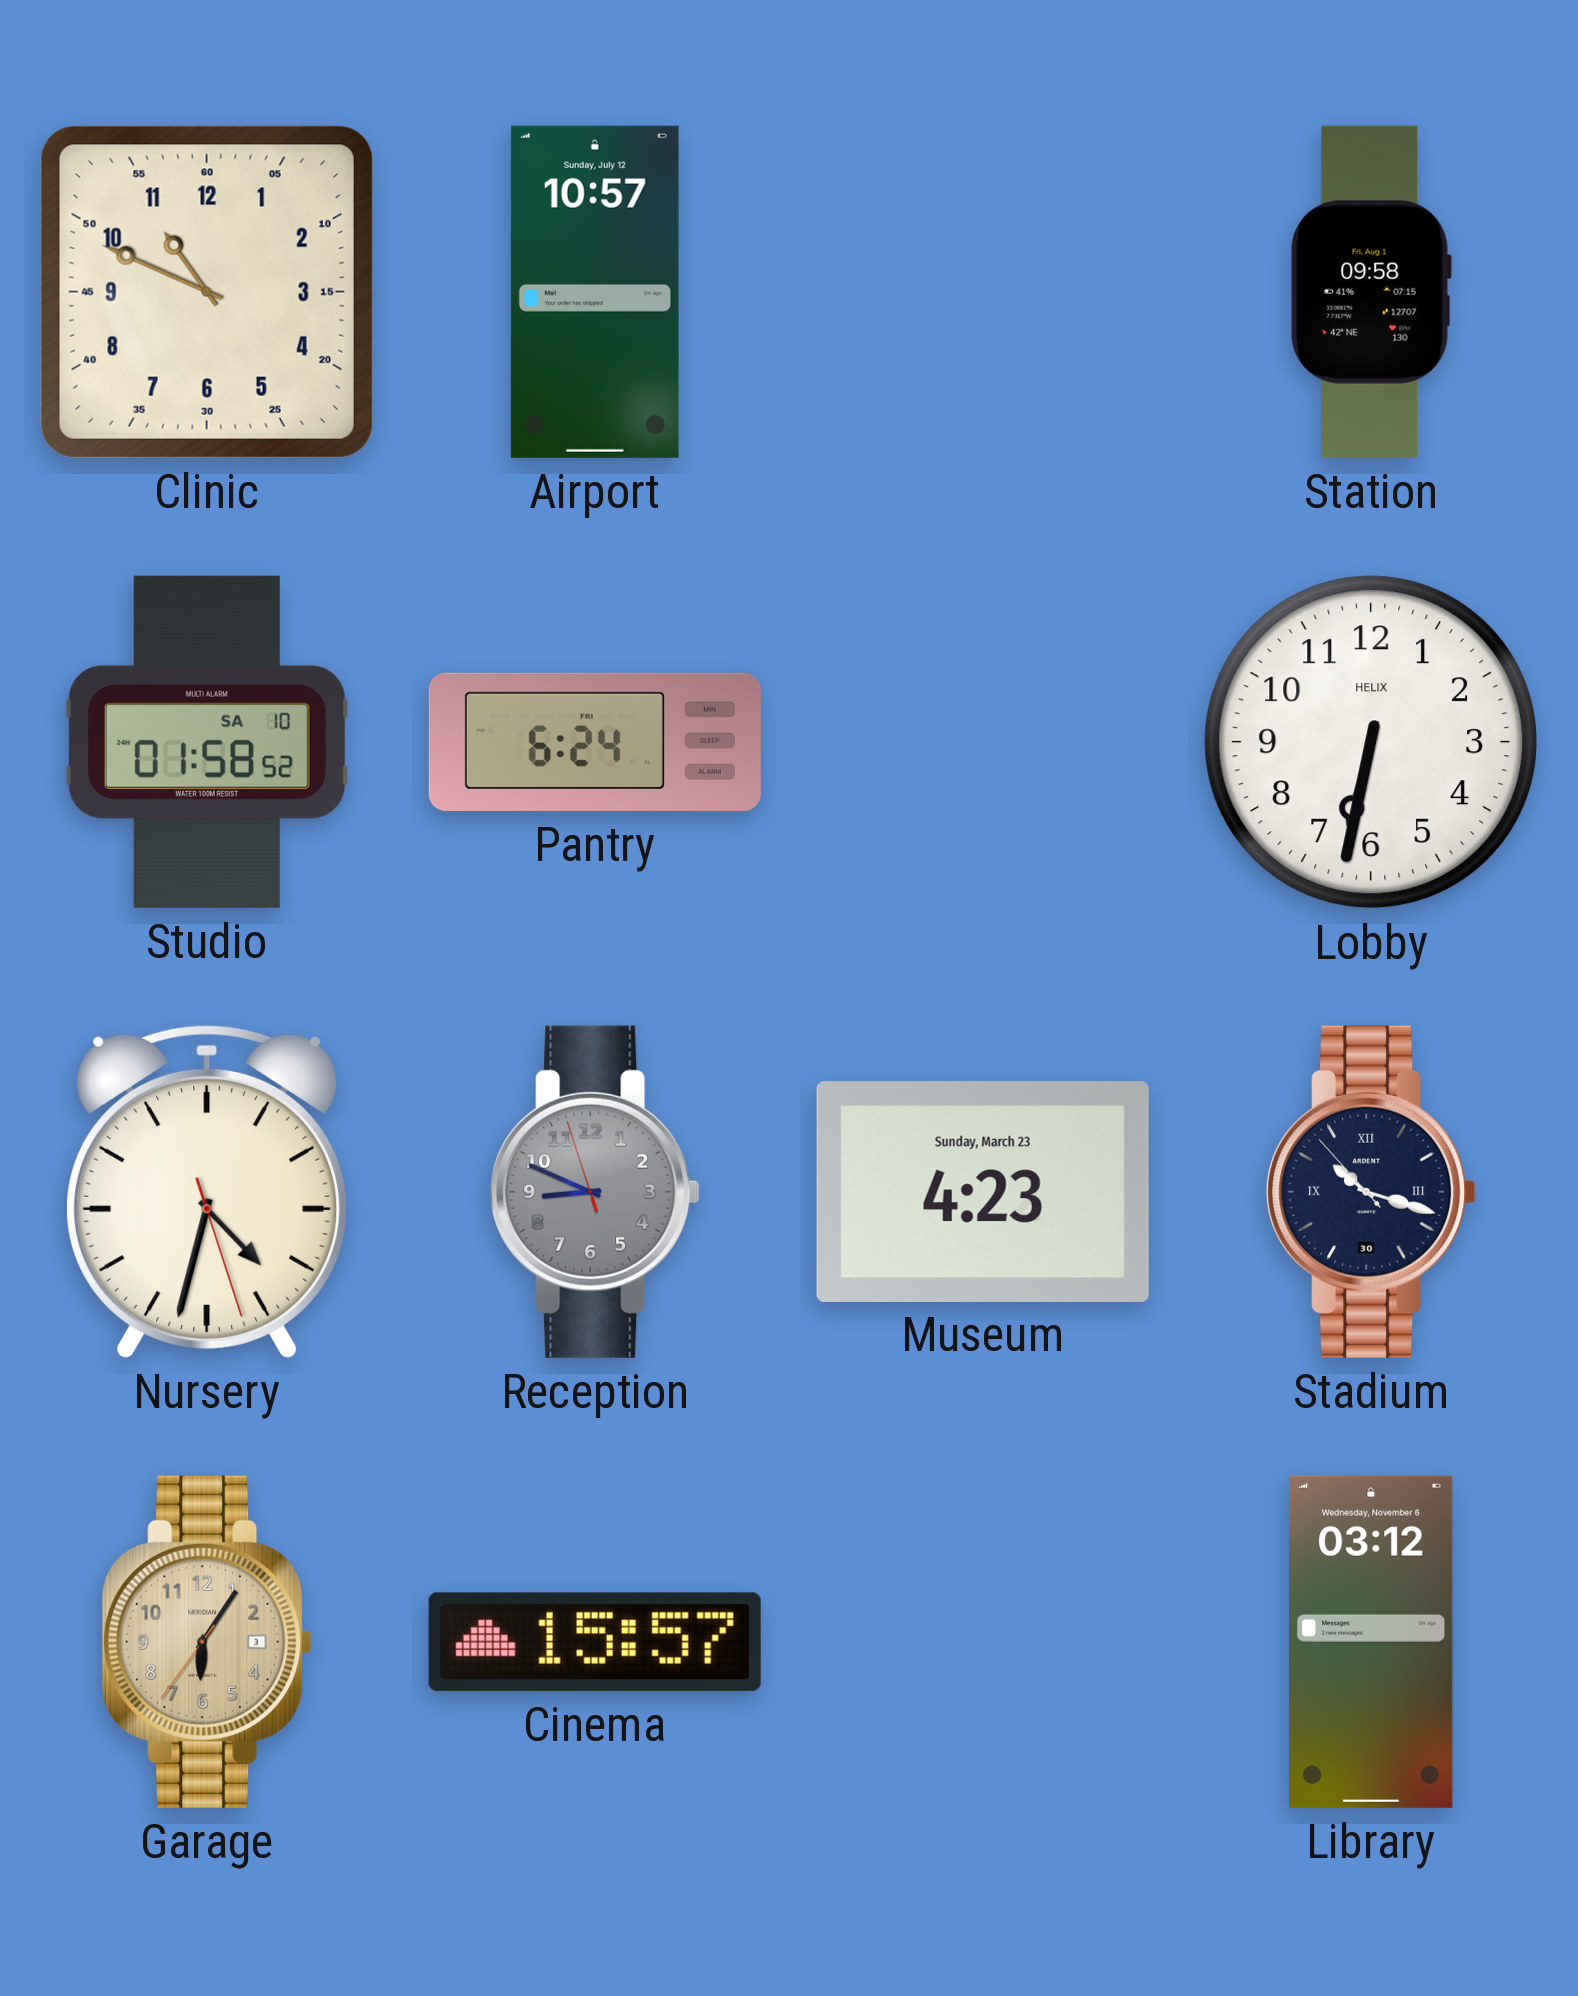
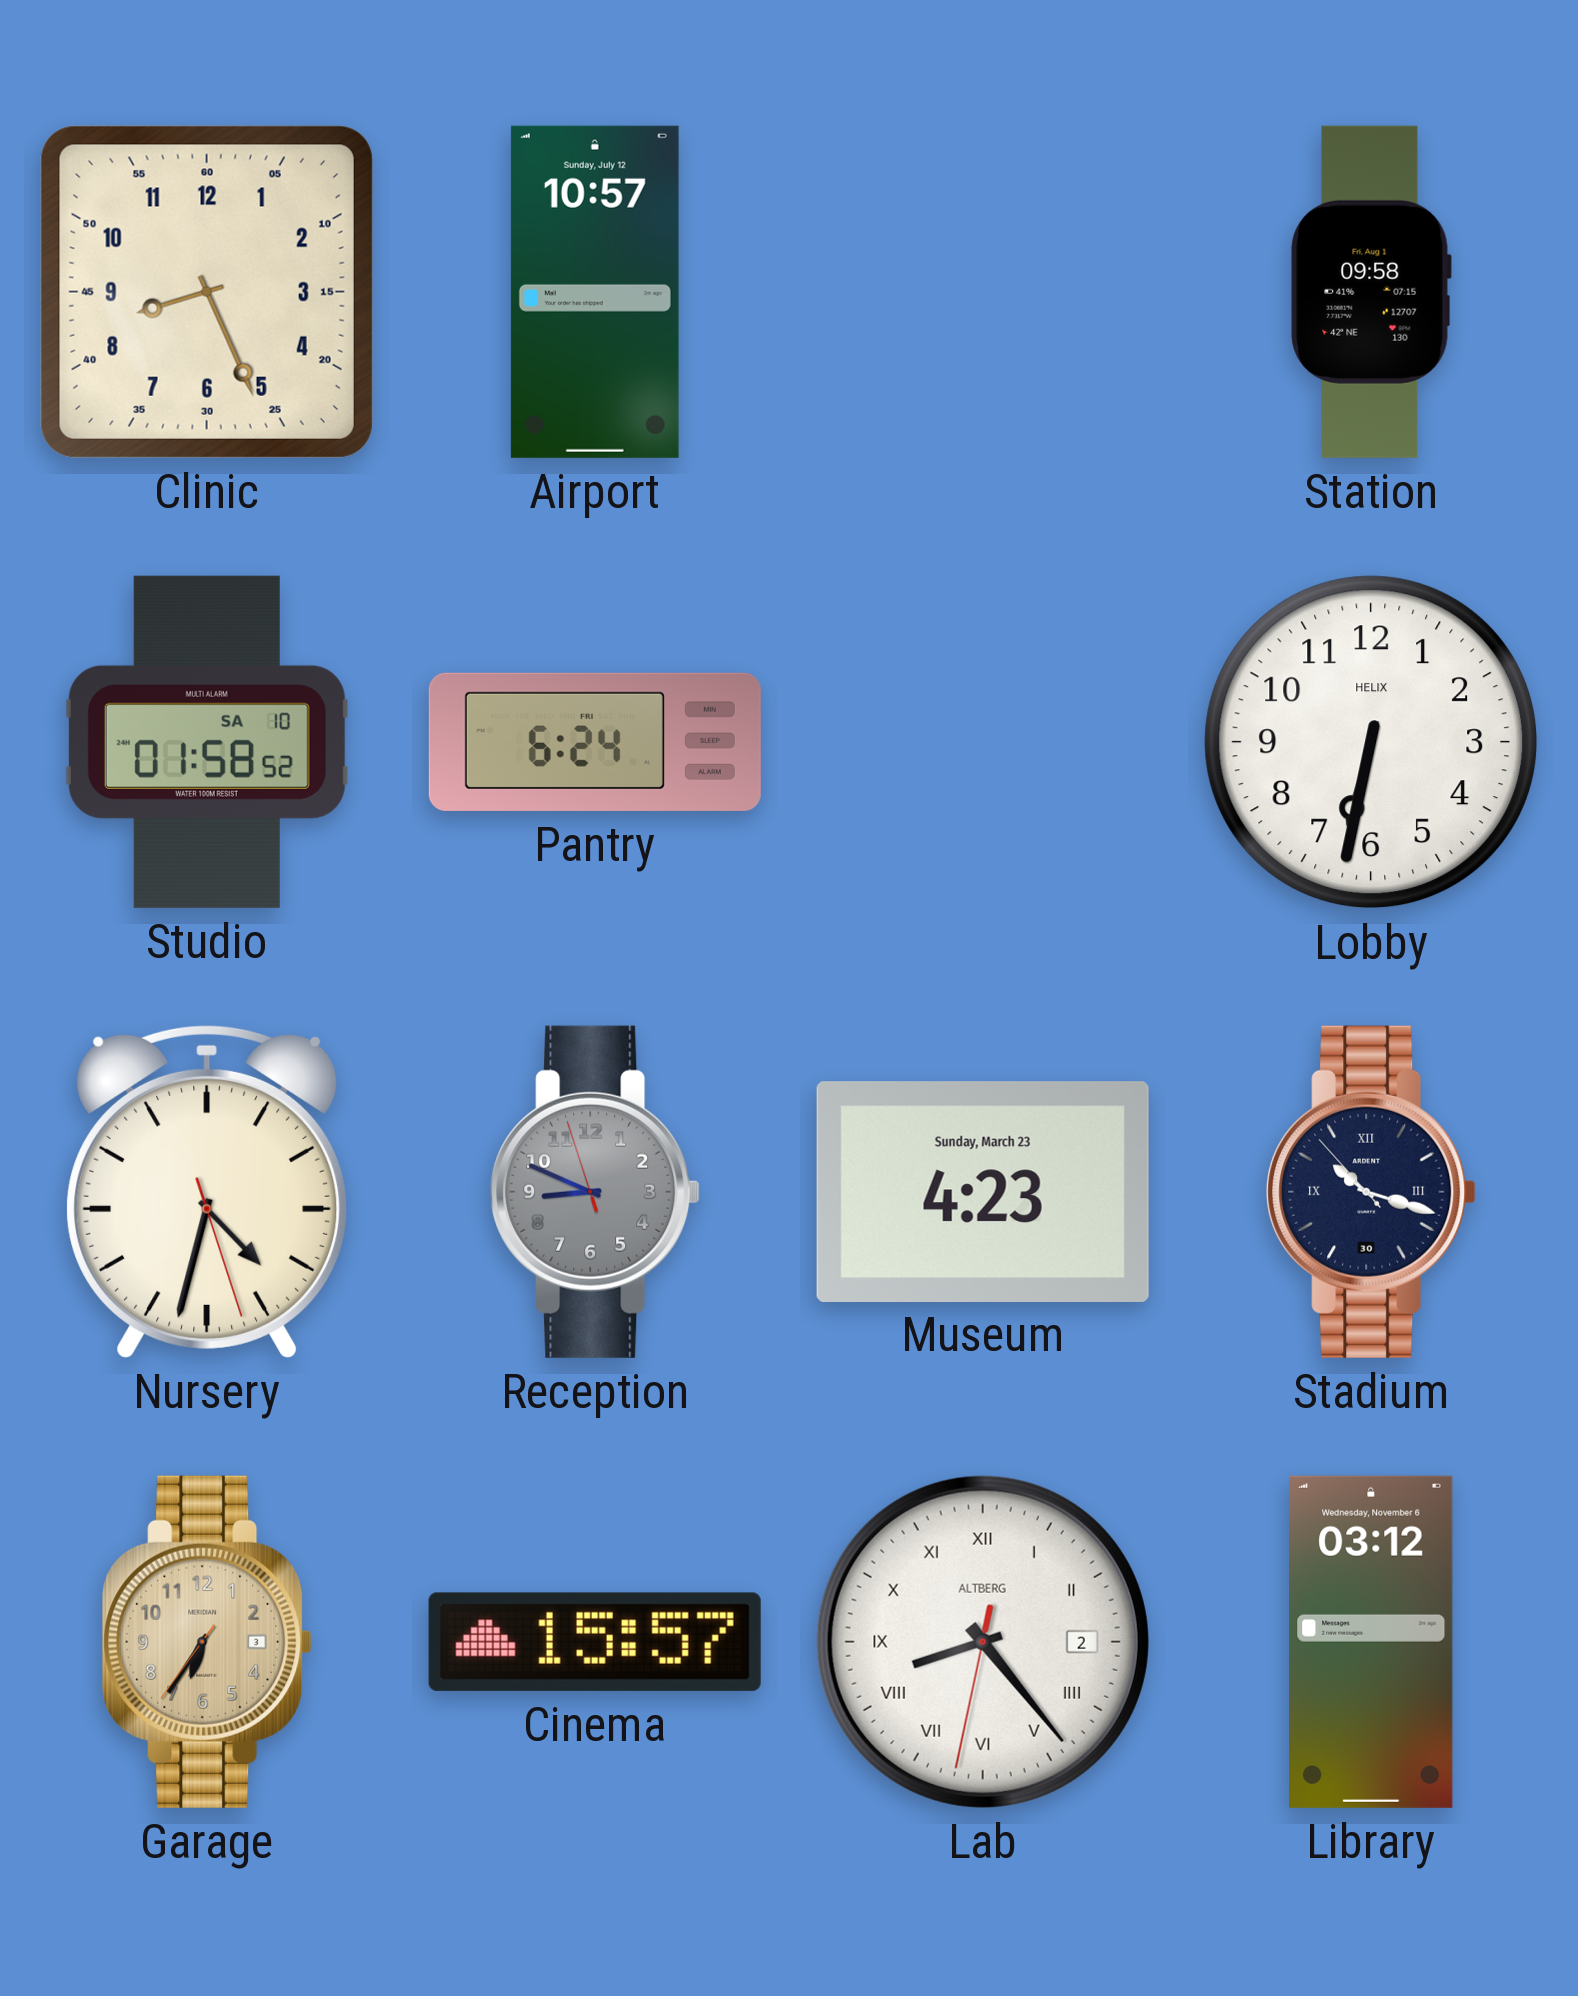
Clinic: 10:49 -> 8:26 (207, 292)
Garage: 6:05 -> 6:35 (207, 1642)
Lab: none -> 8:23 (983, 1642)
